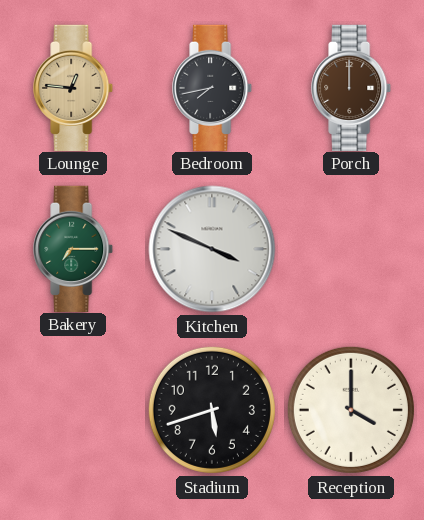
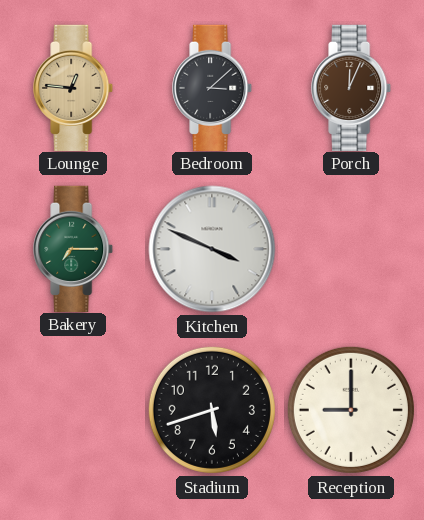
Bedroom: 7:43 -> 3:08 (213, 87)
Porch: 12:00 -> 12:04 (352, 87)
Reception: 4:00 -> 9:00 (351, 410)
